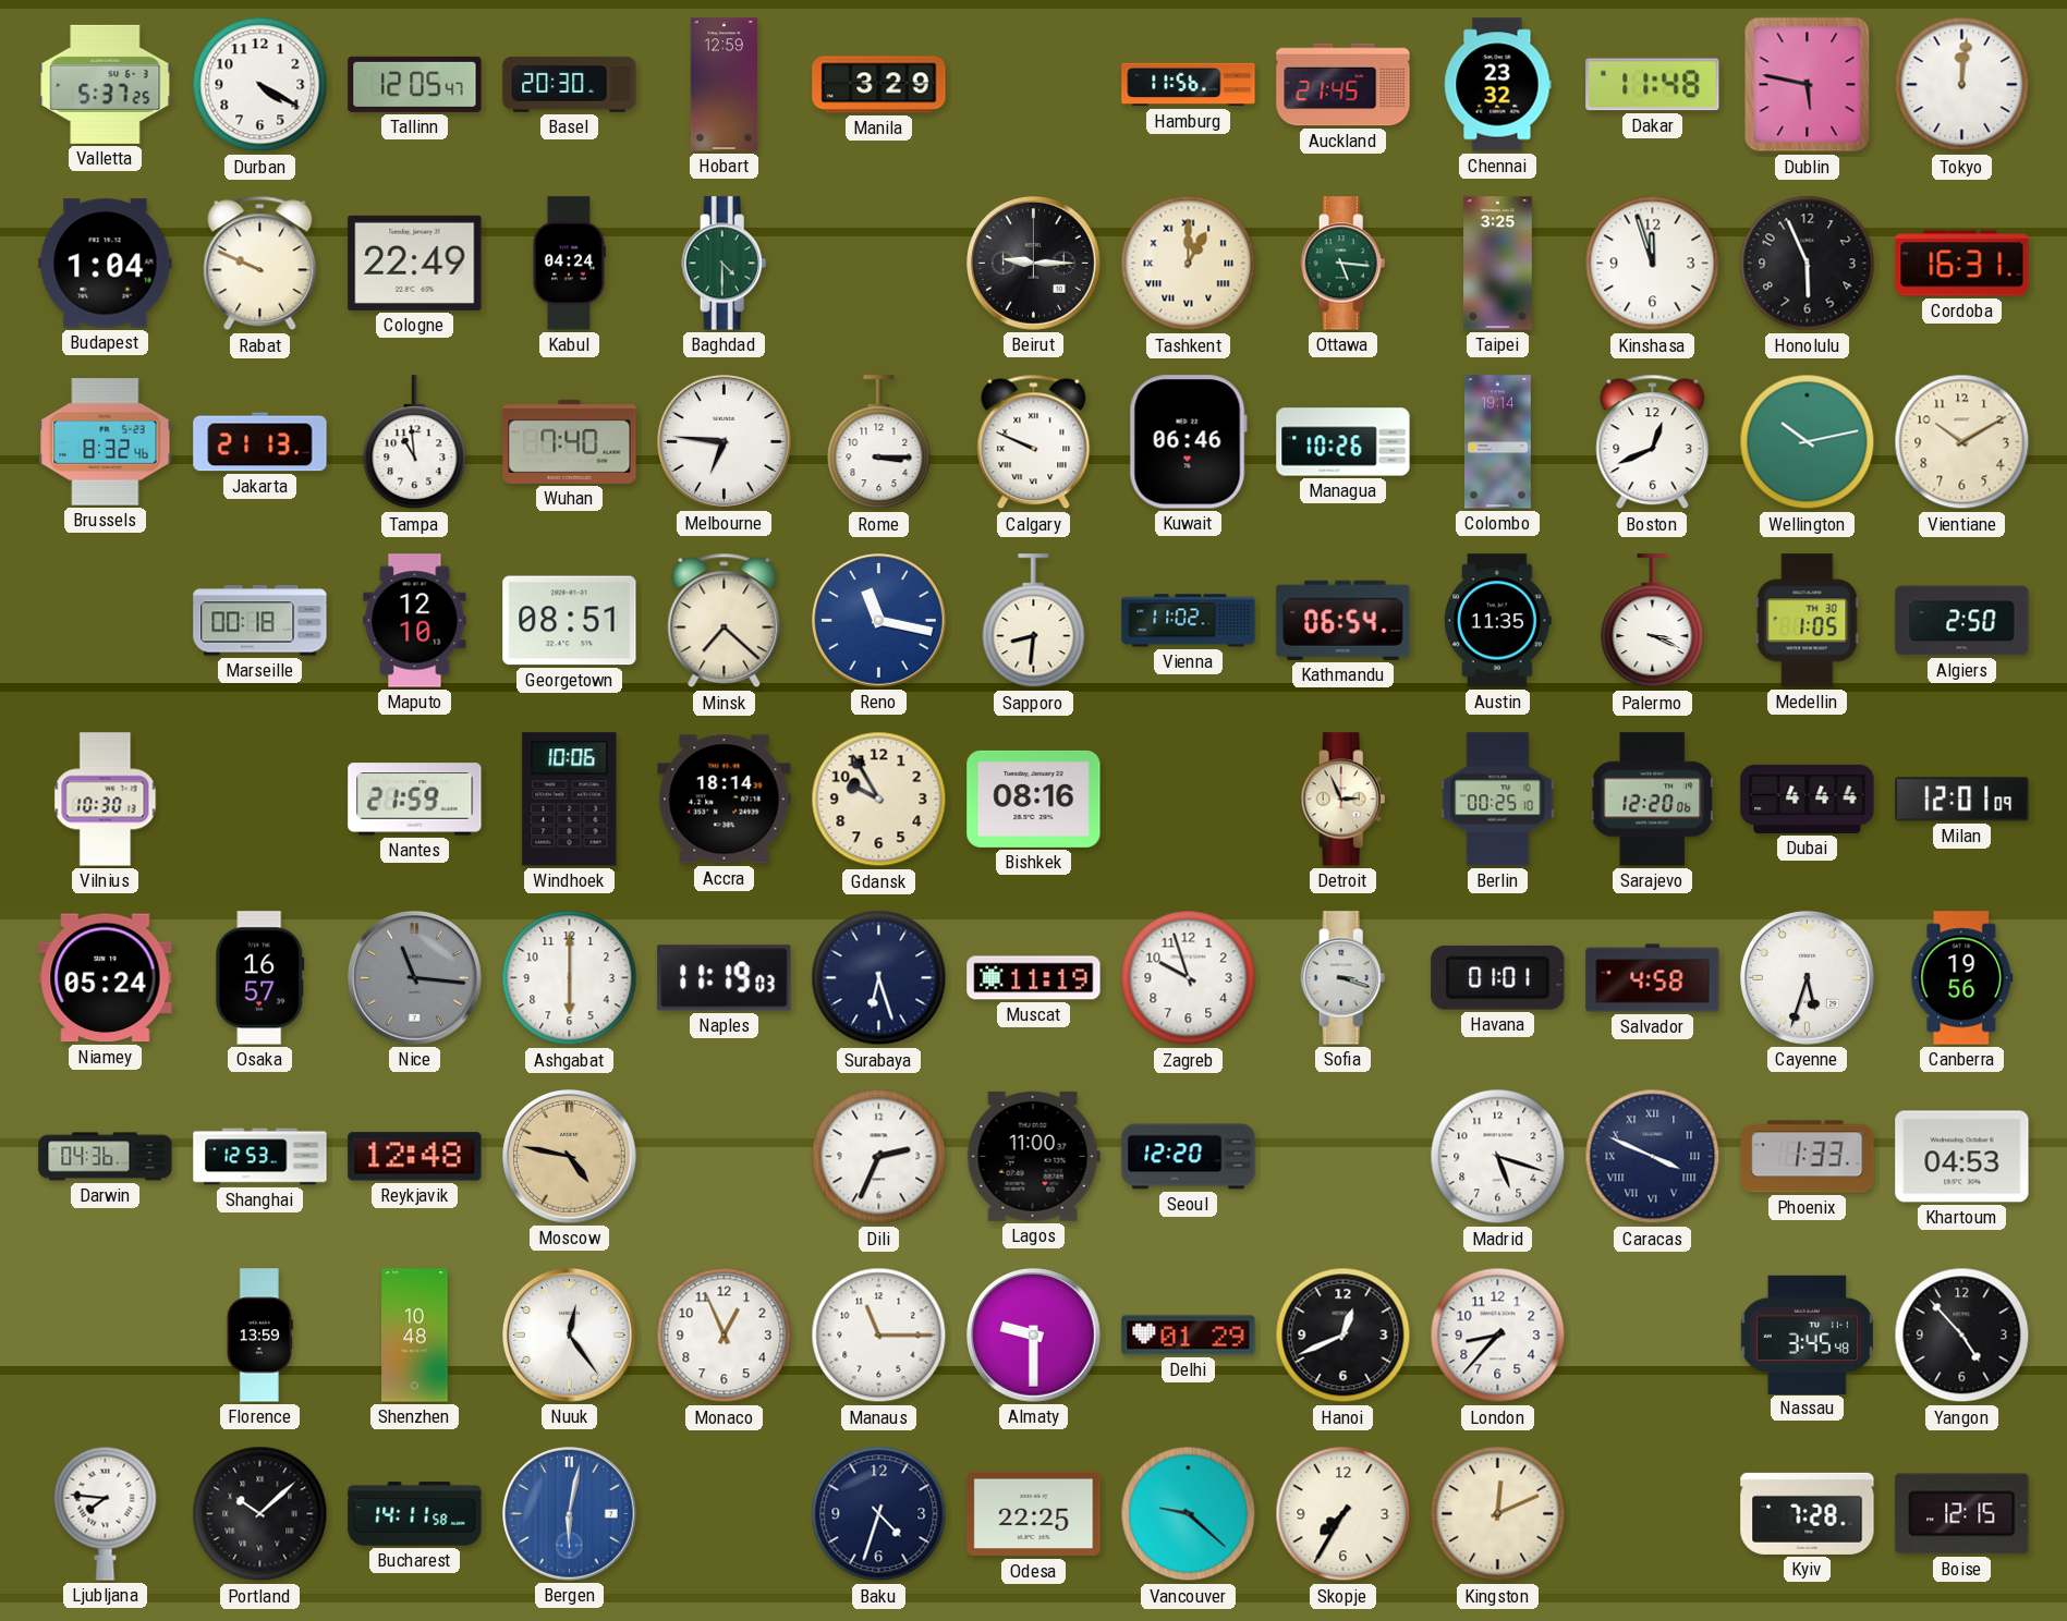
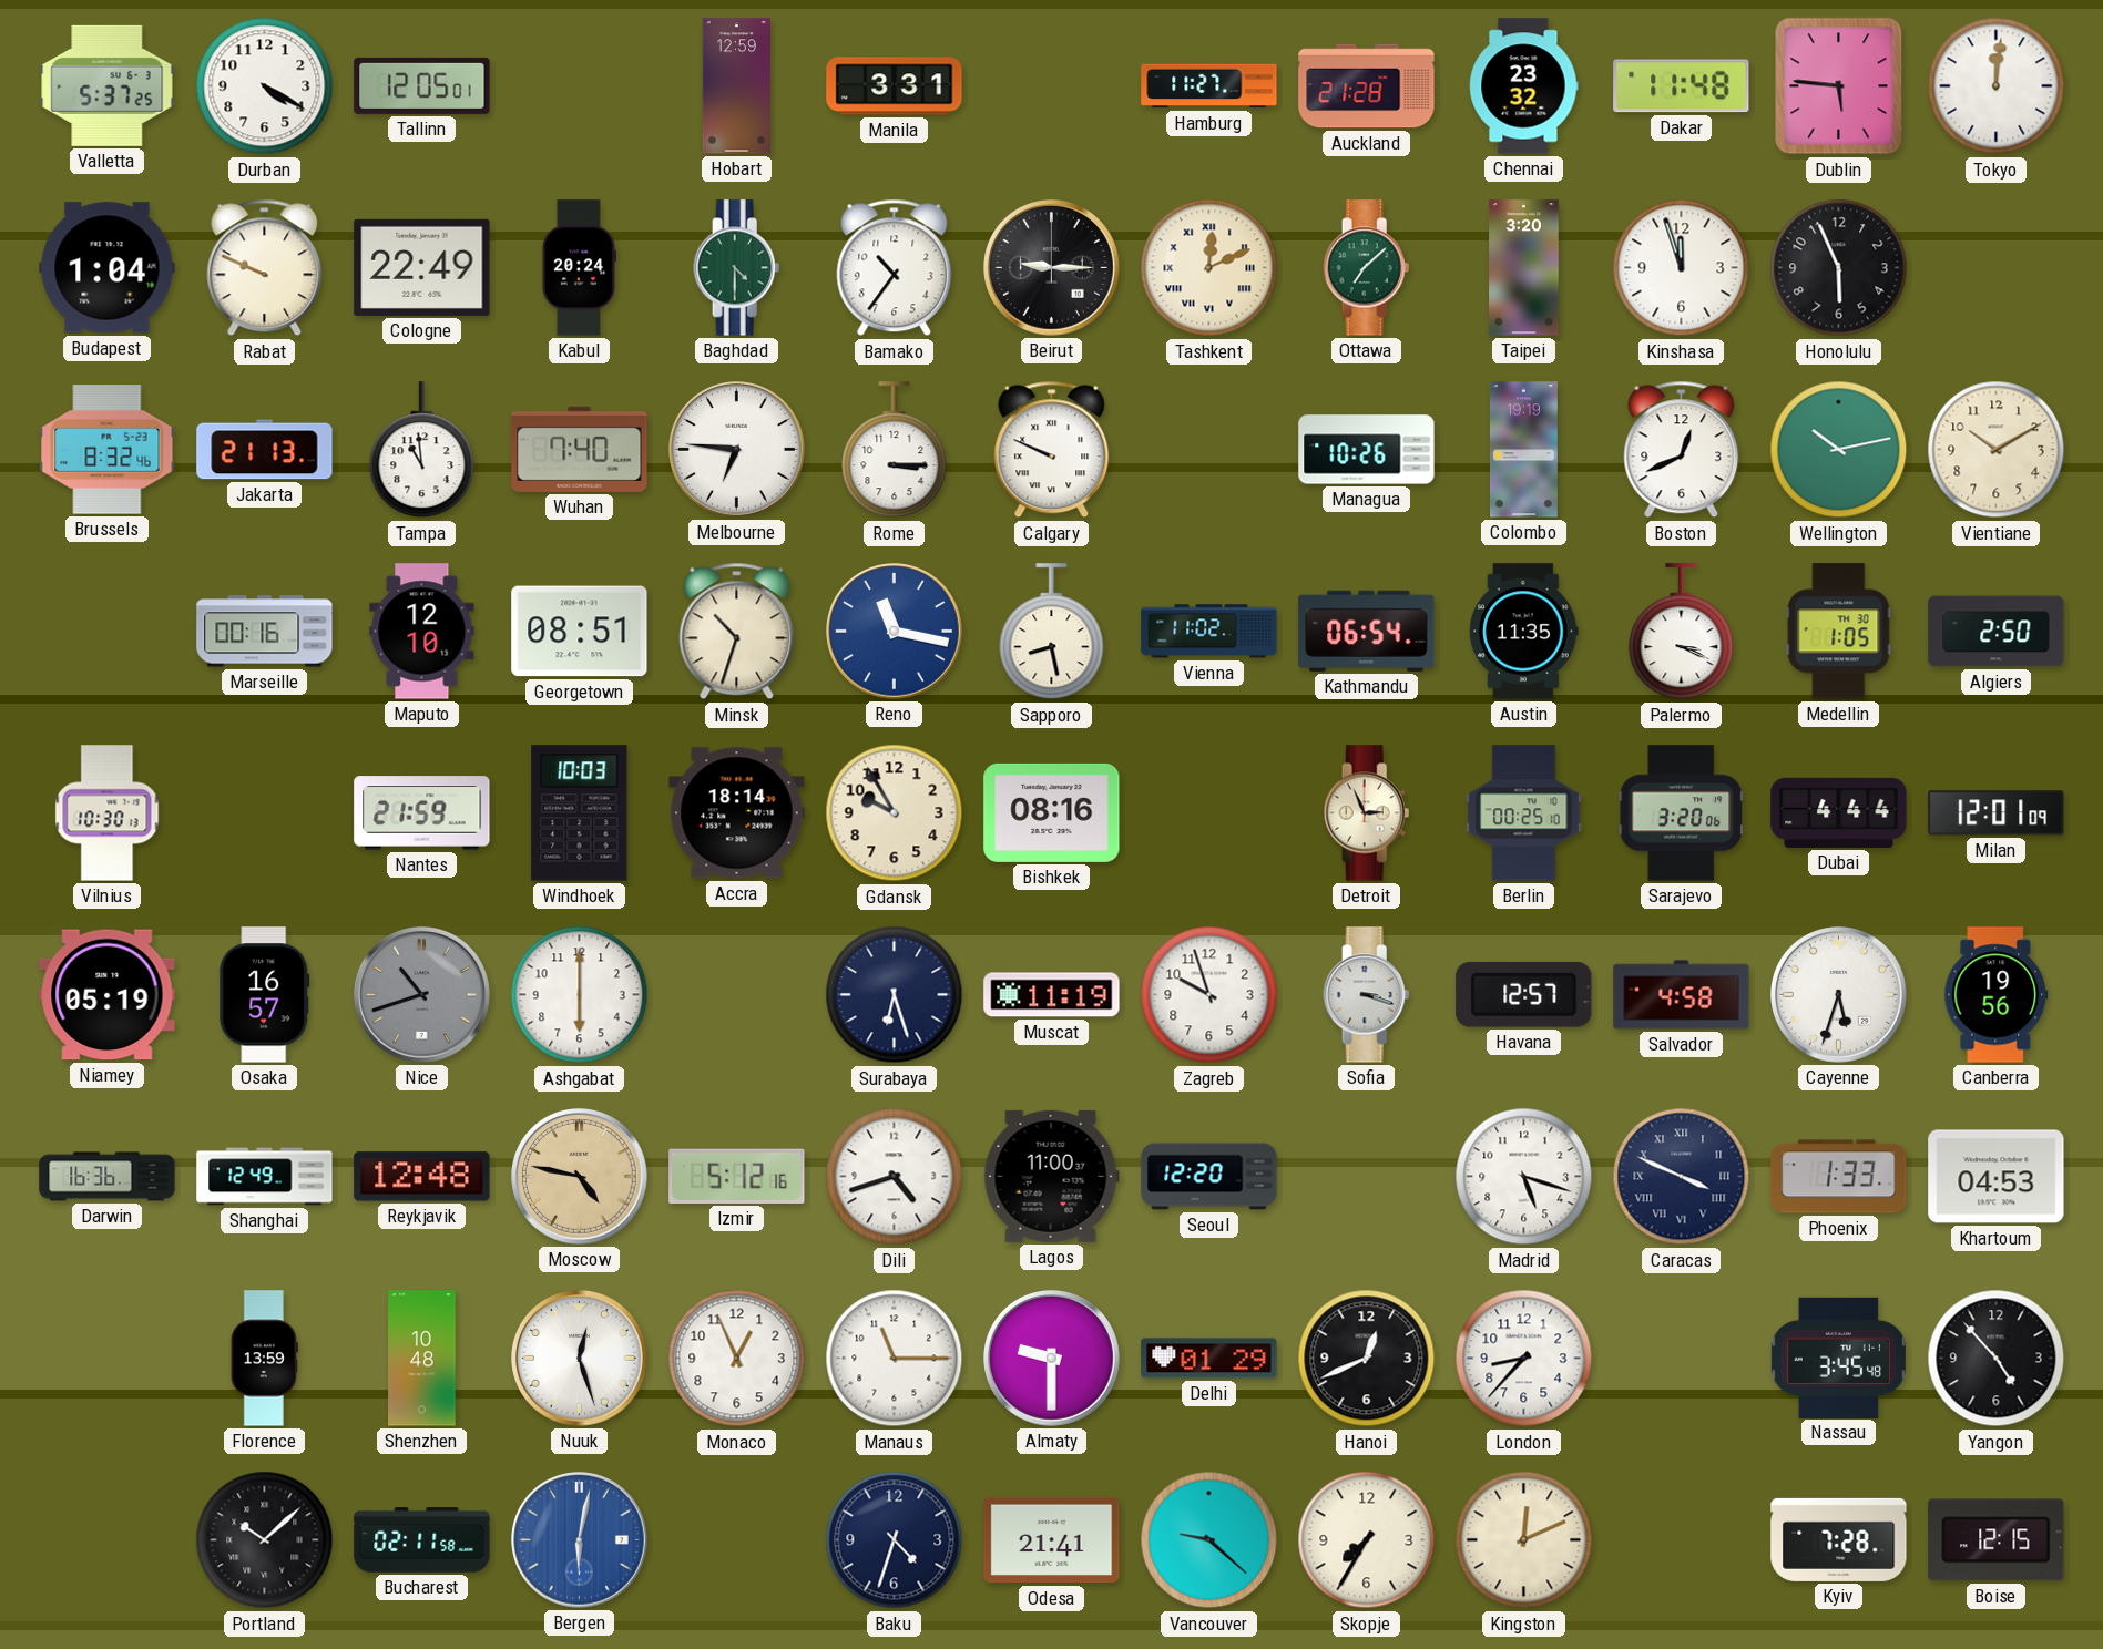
Tallinn: 12:05:47 -> 12:05:01 (422, 85)
Basel: 20:30 -> none (570, 84)
Manila: 3:29 -> 3:31 (895, 86)
Hamburg: 11:56 -> 11:27 (1209, 86)
Auckland: 21:45 -> 21:28 (1367, 86)
Dublin: 5:47 -> 5:46 (1839, 86)
Kabul: 04:24 -> 20:24 (579, 268)
Bamako: none -> 10:36 (895, 268)
Tashkent: 1:00 -> 12:11 (1209, 268)
Ottawa: 5:16 -> 7:08 (1367, 268)
Taipei: 3:25 -> 3:20 (1524, 268)
Cordoba: 16:31 -> none (1962, 264)
Kuwait: 06:46 -> none (1188, 442)
Colombo: 19:14 -> 19:19 (1523, 450)
Marseille: 00:18 -> 00:16 (265, 632)
Minsk: 7:22 -> 10:33 (737, 632)
Sapporo: 8:31 -> 8:28 (1052, 632)
Windhoek: 10:06 -> 10:03 (580, 813)
Sarajevo: 12:20 -> 3:20 (1682, 813)
Niamey: 05:24 -> 05:19 (108, 995)
Nice: 11:16 -> 10:42 (422, 995)
Naples: 11:19 -> none (725, 978)
Havana: 01:01 -> 12:57 (1524, 994)
Darwin: 04:36 -> 16:36 (108, 1177)
Shanghai: 12:53 -> 12:49 (265, 1177)
Izmir: none -> 5:12 (737, 1176)
Dili: 2:34 -> 4:42 (895, 1177)
Nuuk: 12:24 -> 12:27 (580, 1359)
Ljubljana: 7:46 -> none (106, 1513)
Bucharest: 14:11 -> 02:11 (422, 1540)
Odesa: 22:25 -> 21:41 (1052, 1540)
